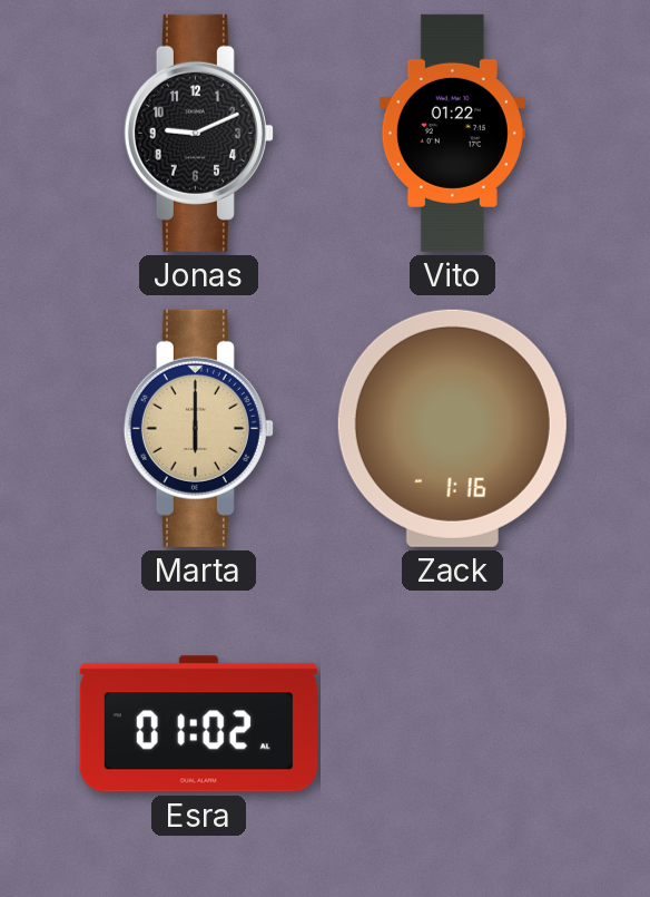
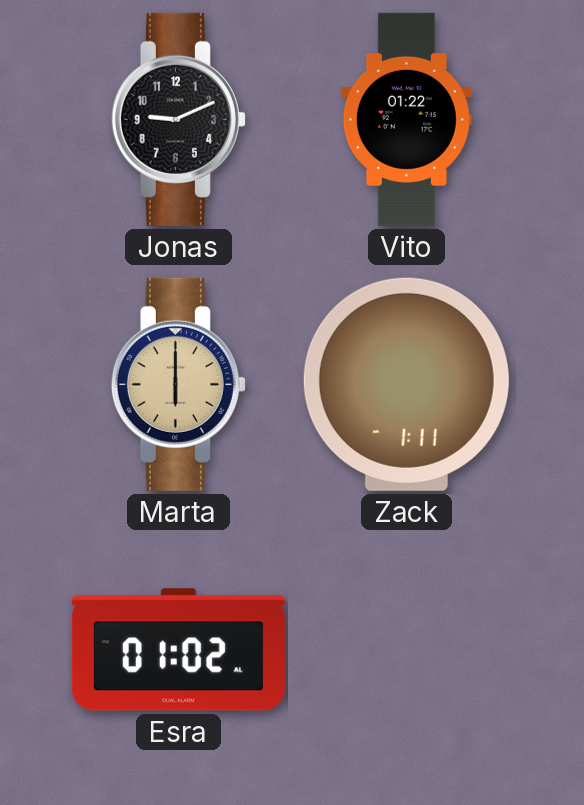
Zack: 1:16 -> 1:11 (406, 384)
